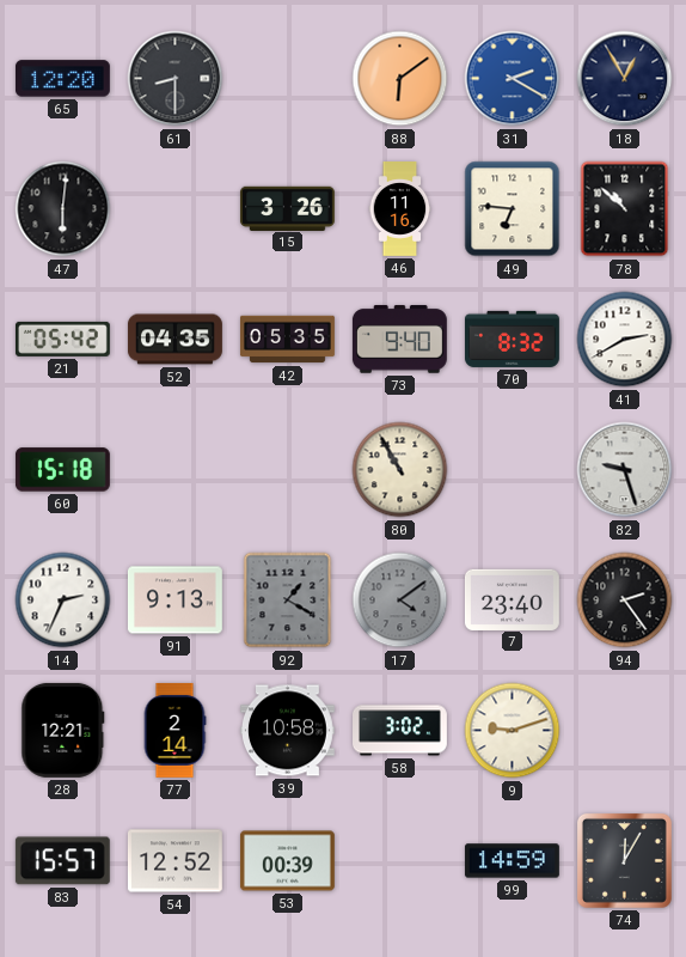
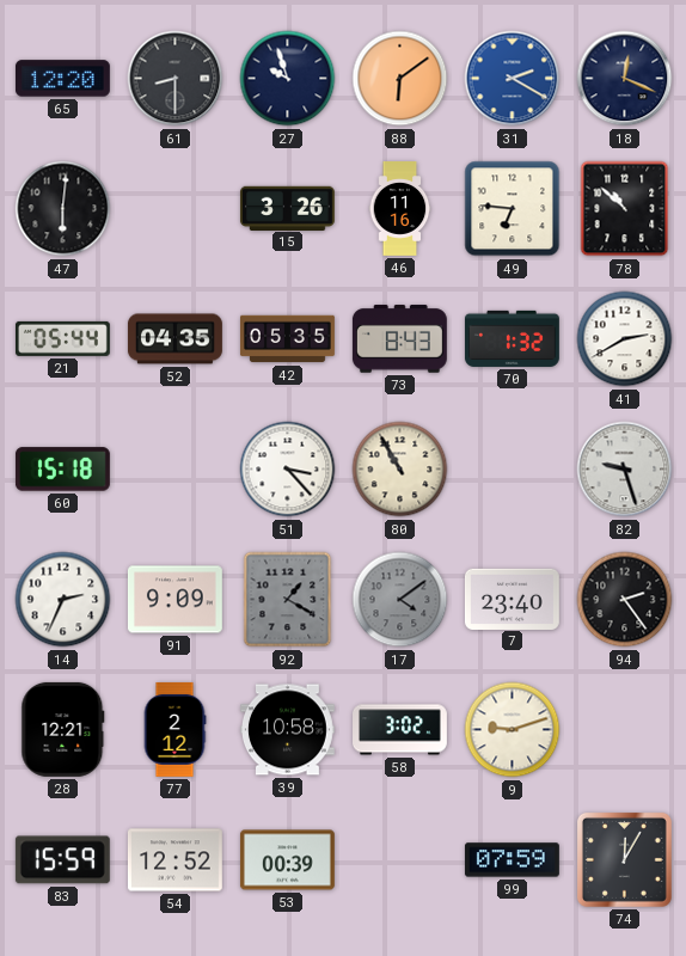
27: none -> 9:57 (288, 79)
18: 12:55 -> 12:19 (625, 79)
21: 05:42 -> 05:44 (62, 338)
73: 9:40 -> 8:43 (399, 339)
70: 8:32 -> 1:32 (512, 338)
51: none -> 3:23 (288, 470)
91: 9:13 -> 9:09 (174, 600)
77: 2:14 -> 2:12 (174, 729)
83: 15:57 -> 15:59 (62, 860)
99: 14:59 -> 07:59 (512, 860)
